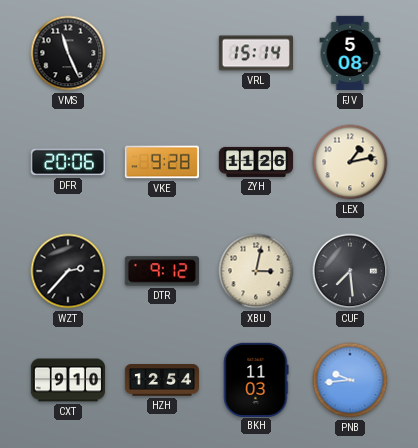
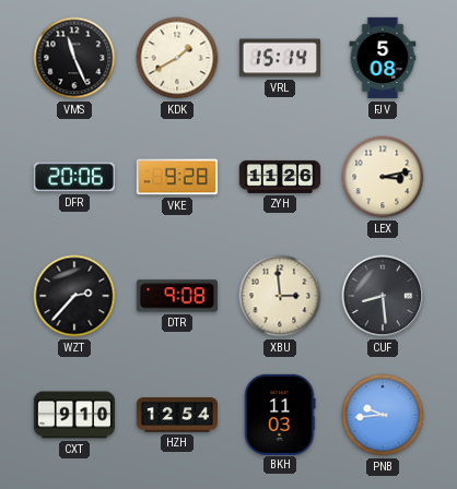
KDK: none -> 1:40 (177, 58)
LEX: 1:13 -> 3:13 (383, 177)
DTR: 9:12 -> 9:08 (177, 296)
XBU: 3:02 -> 2:59 (280, 296)
CUF: 7:29 -> 8:29 (383, 296)
